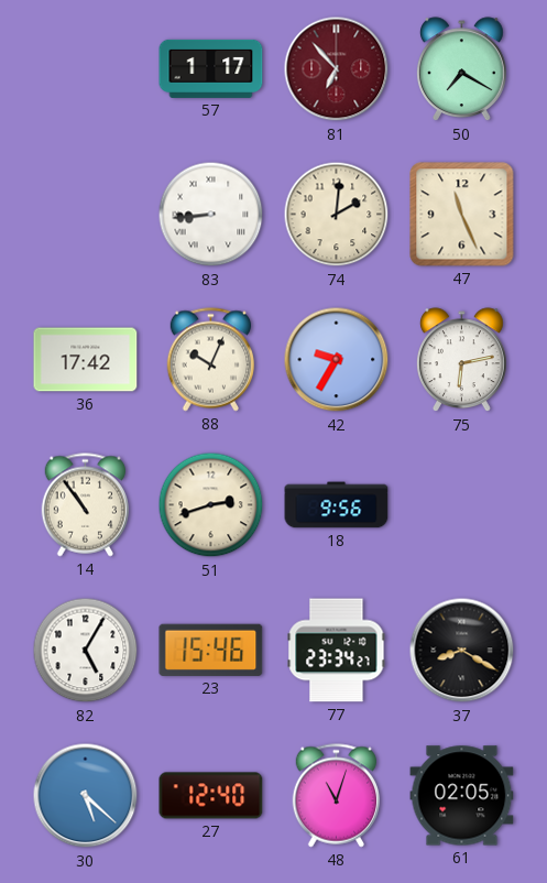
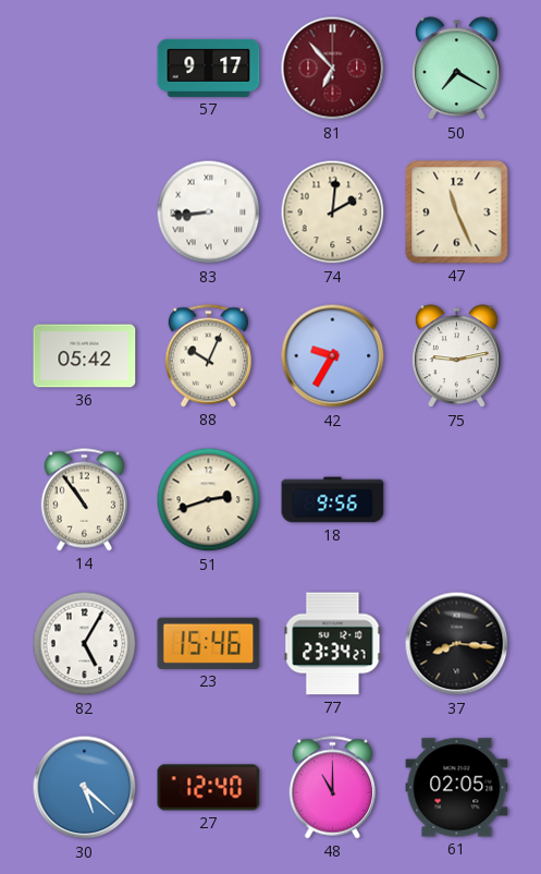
57: 1:17 -> 9:17 (209, 68)
36: 17:42 -> 05:42 (85, 356)
75: 6:13 -> 9:13 (456, 356)
37: 8:20 -> 8:16 (457, 644)
48: 11:03 -> 11:00 (332, 788)
